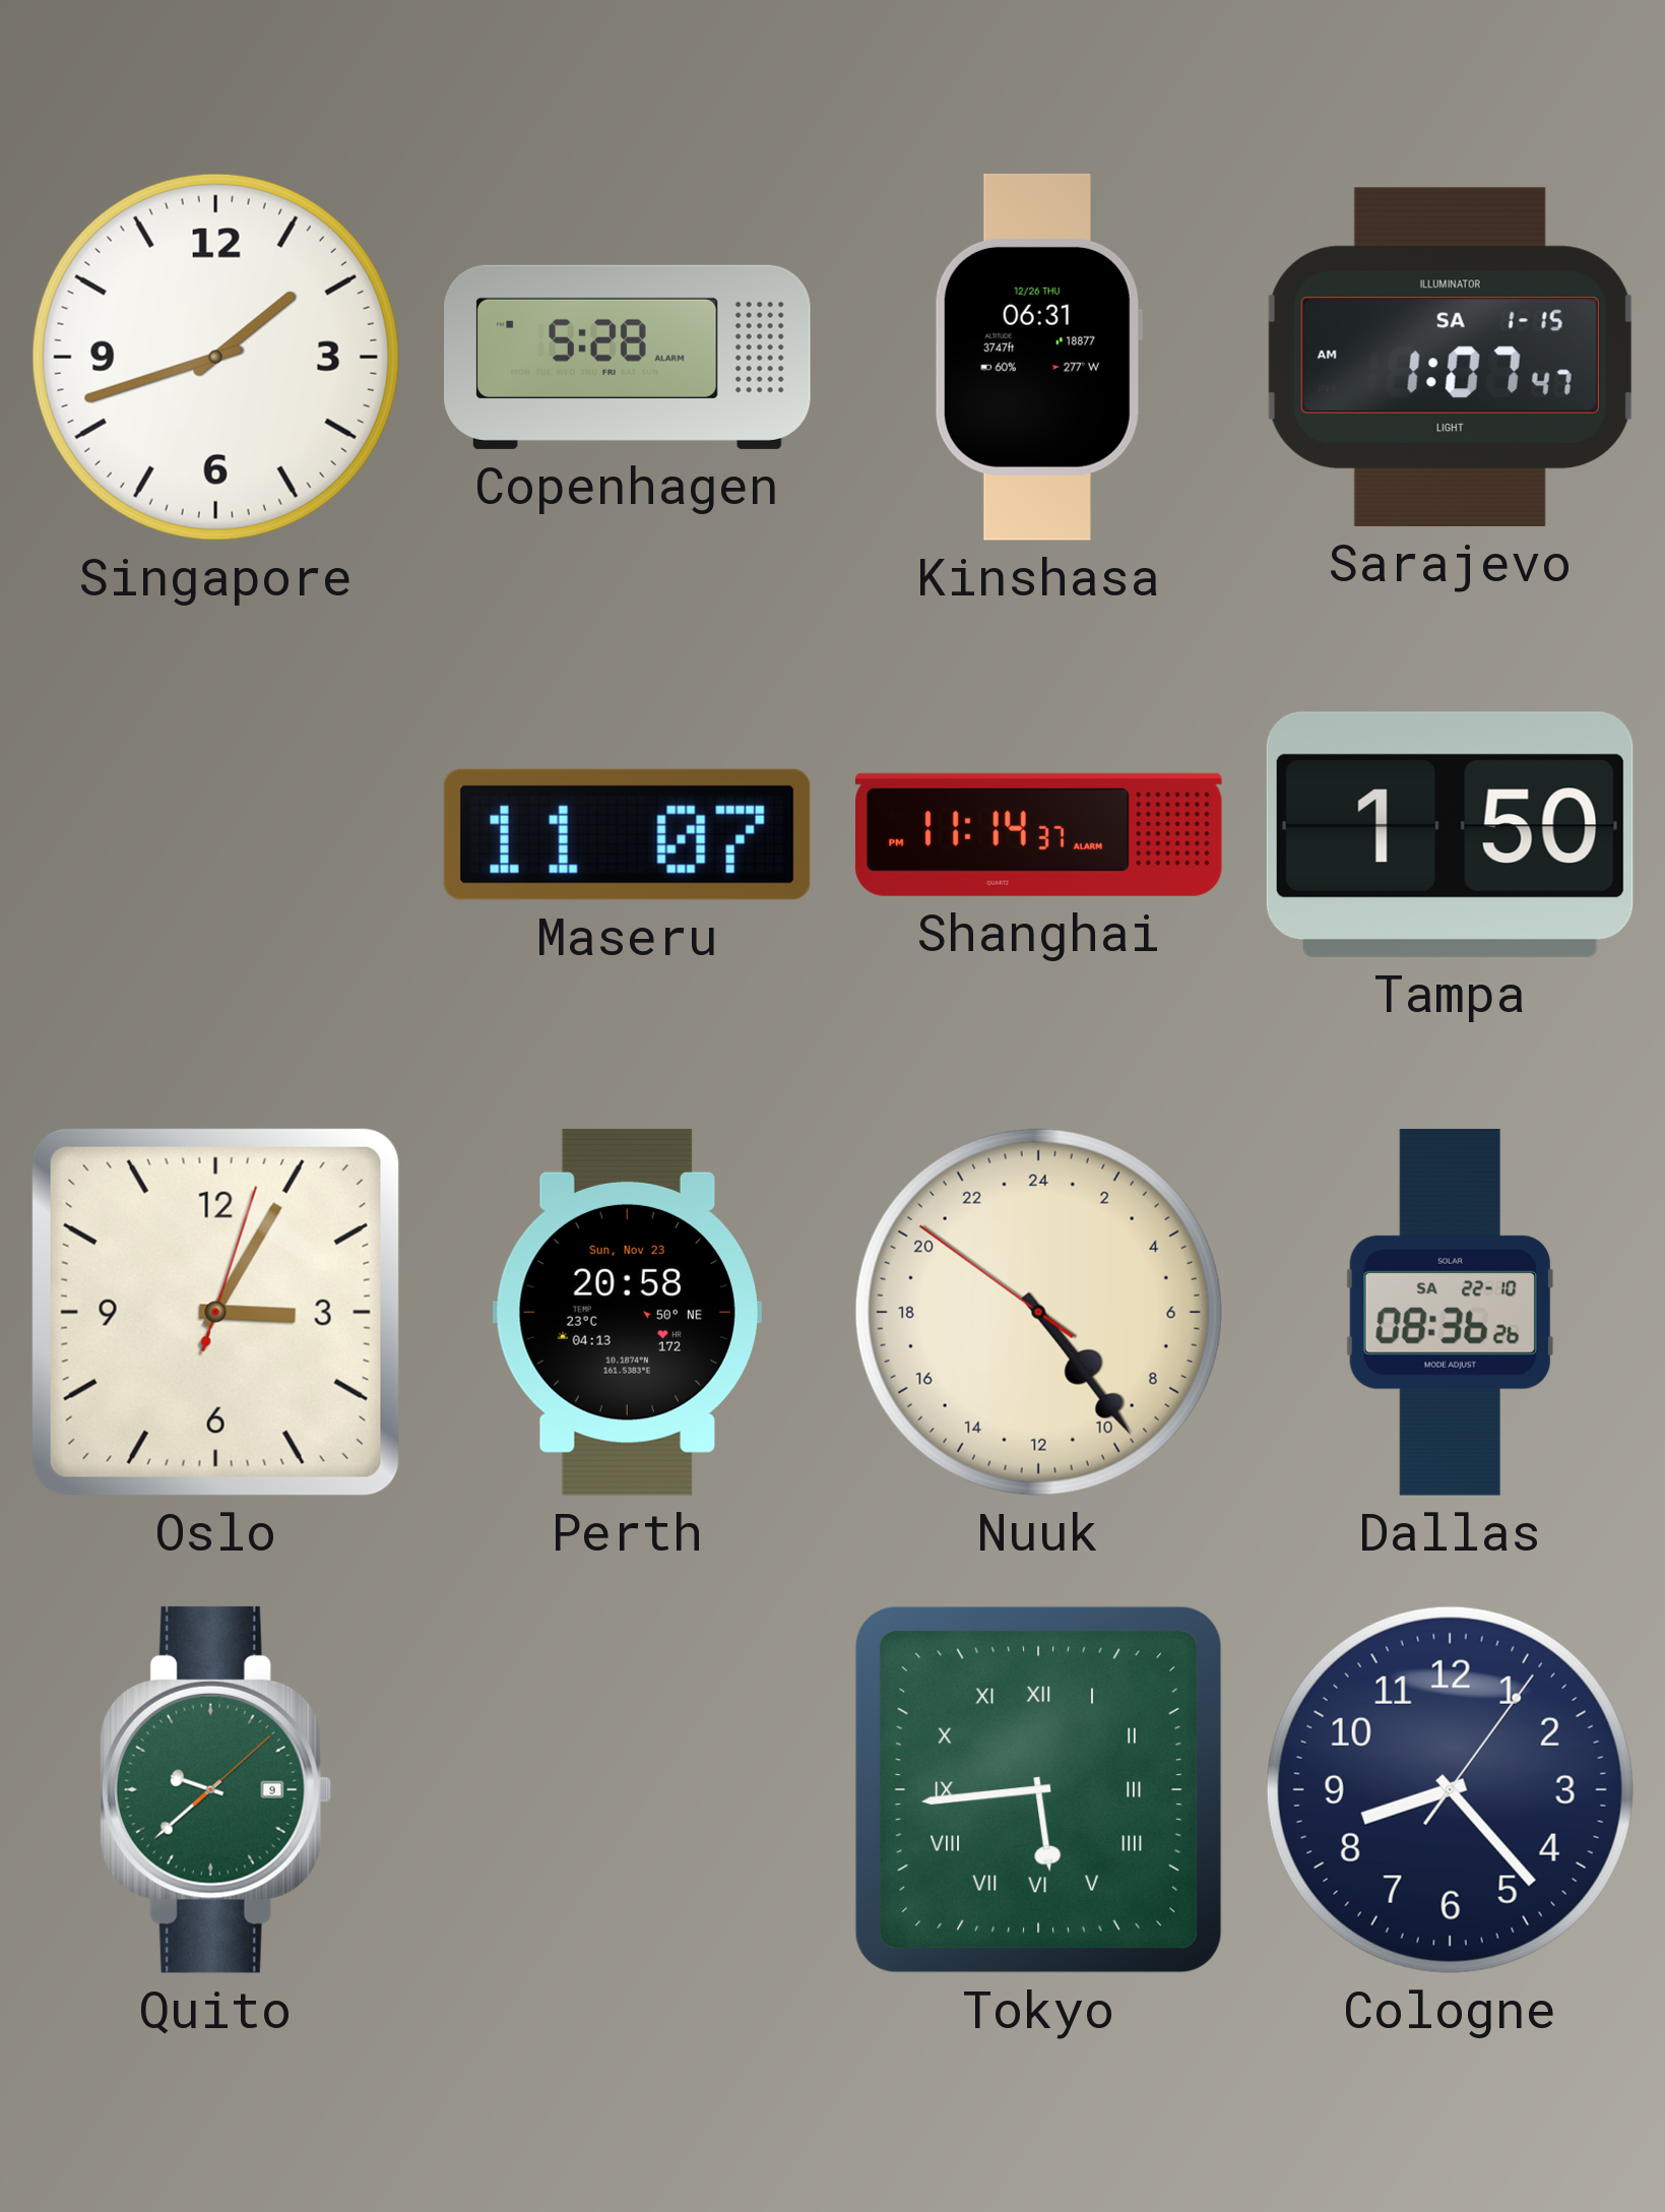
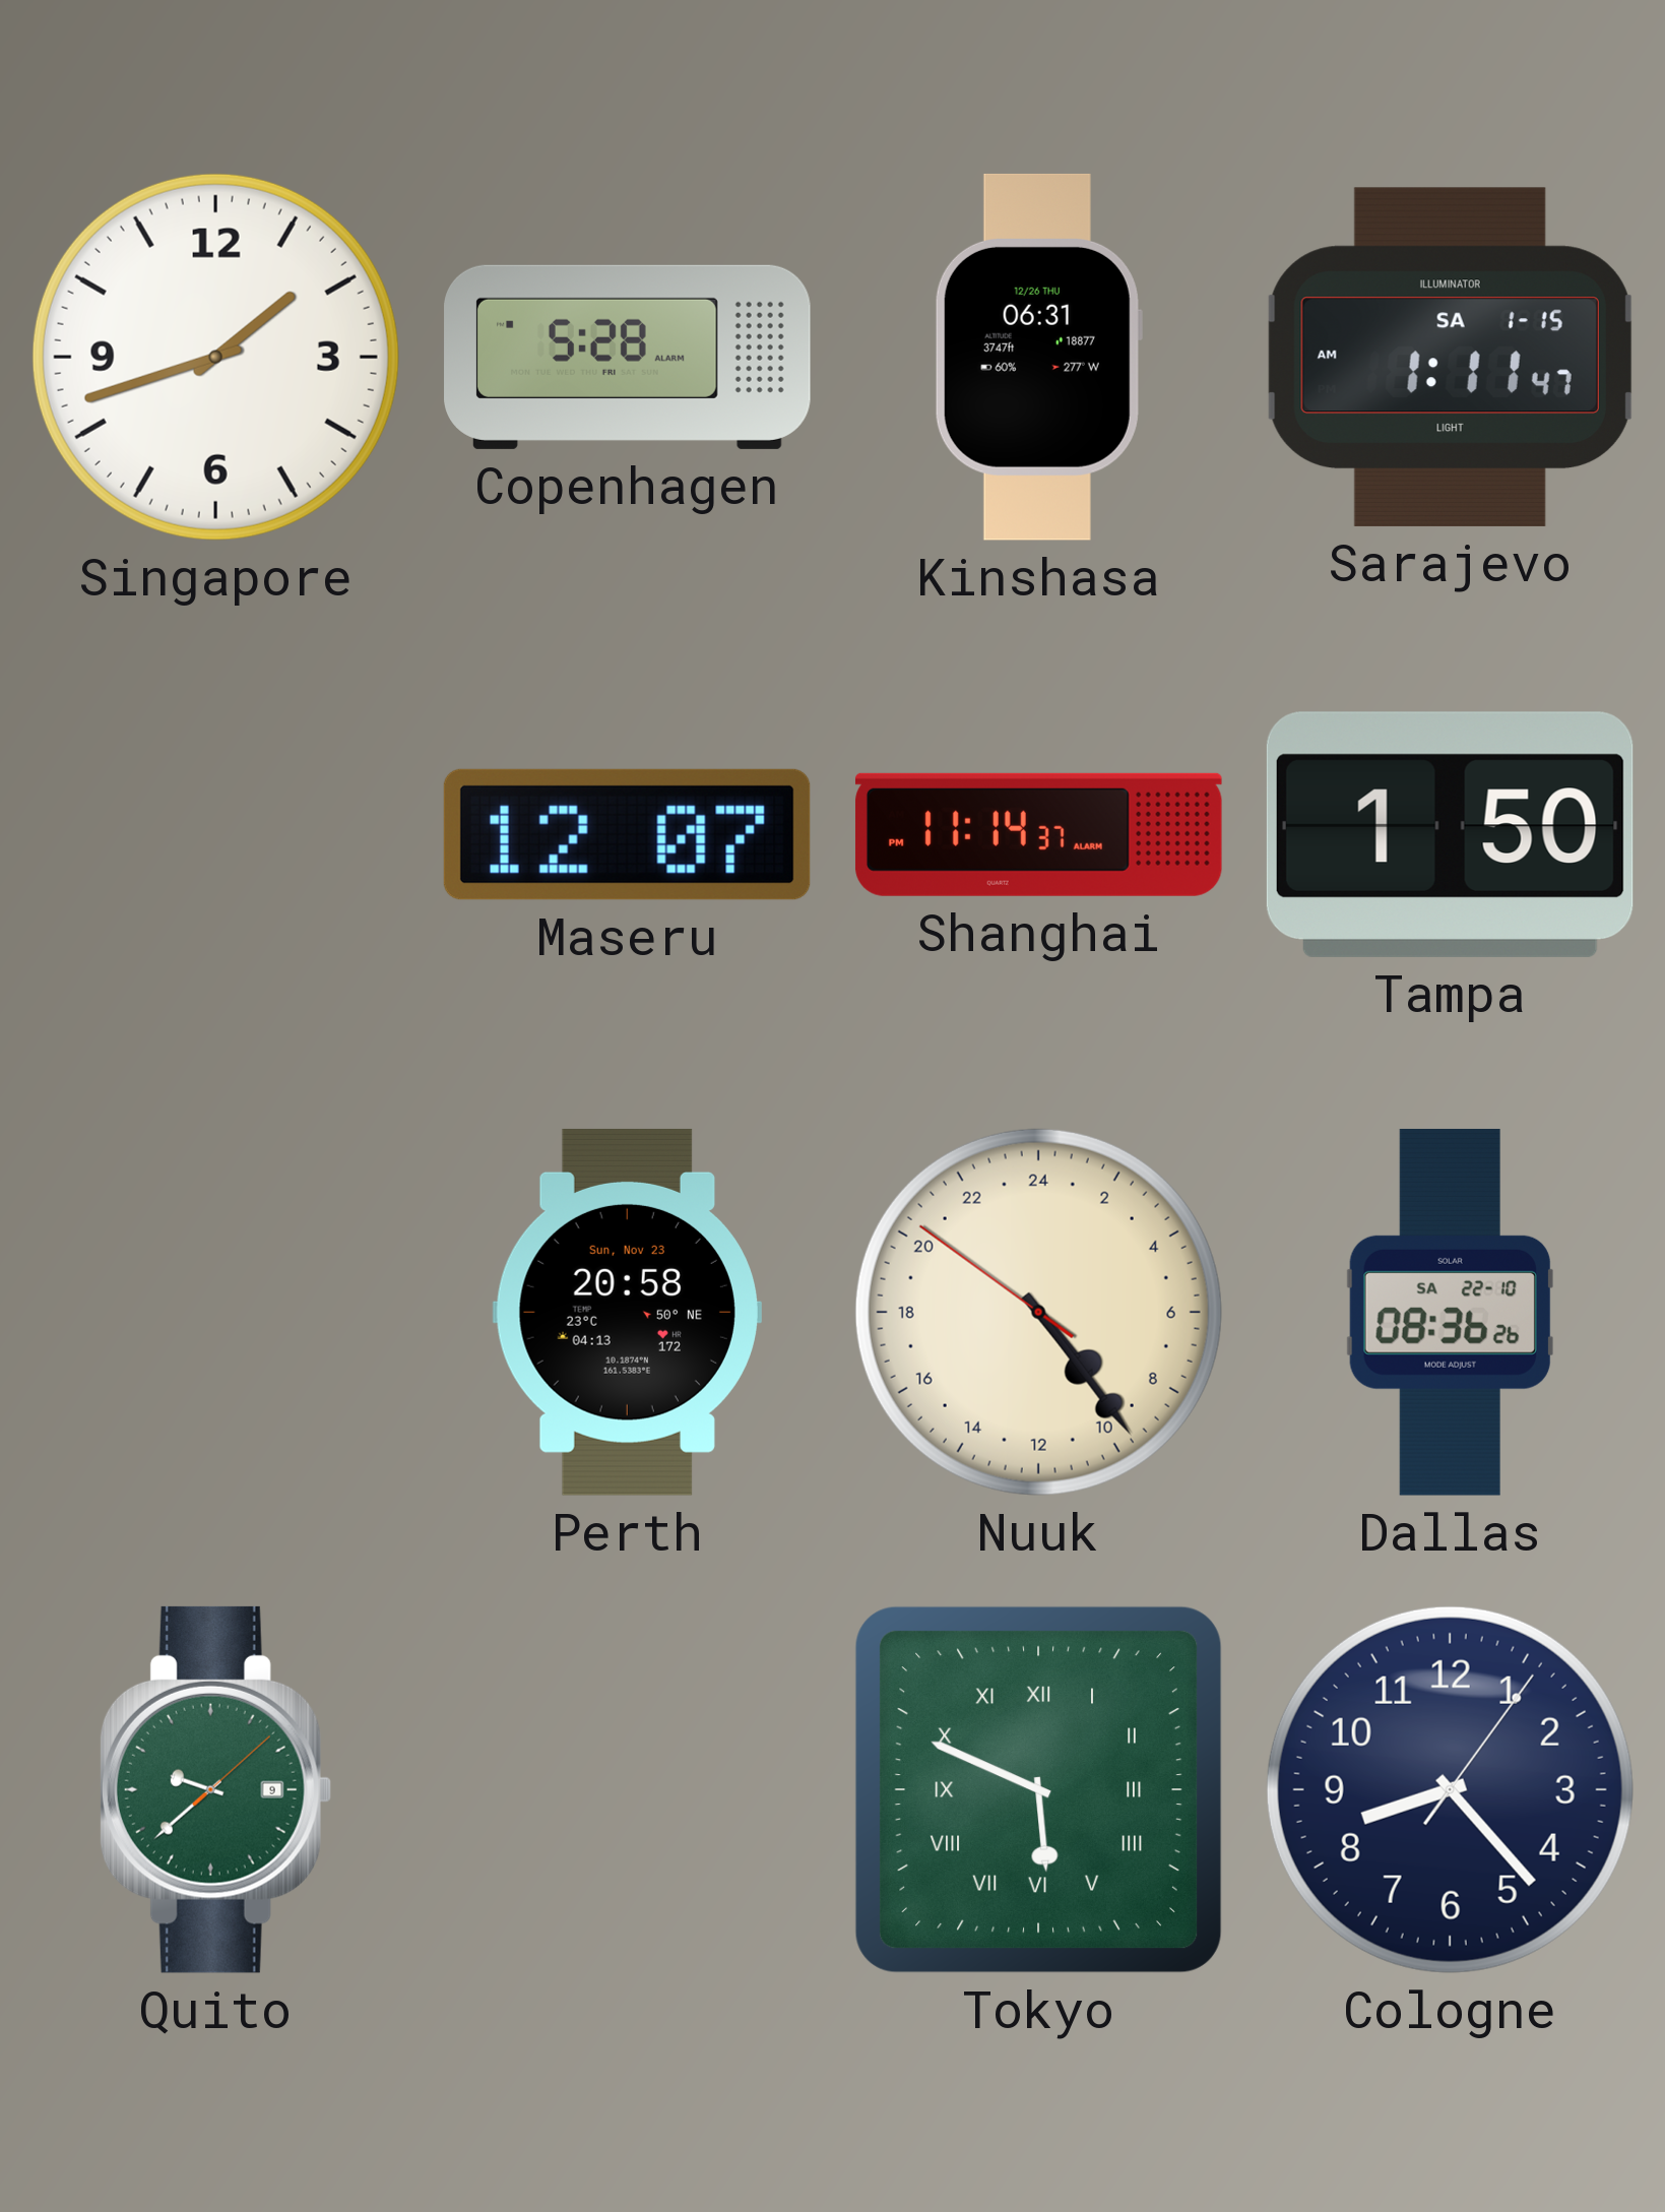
Sarajevo: 1:07 -> 1:11 (1450, 357)
Maseru: 11:07 -> 12:07 (627, 834)
Oslo: 3:05 -> none (215, 1312)
Tokyo: 5:44 -> 5:49 (1038, 1789)
